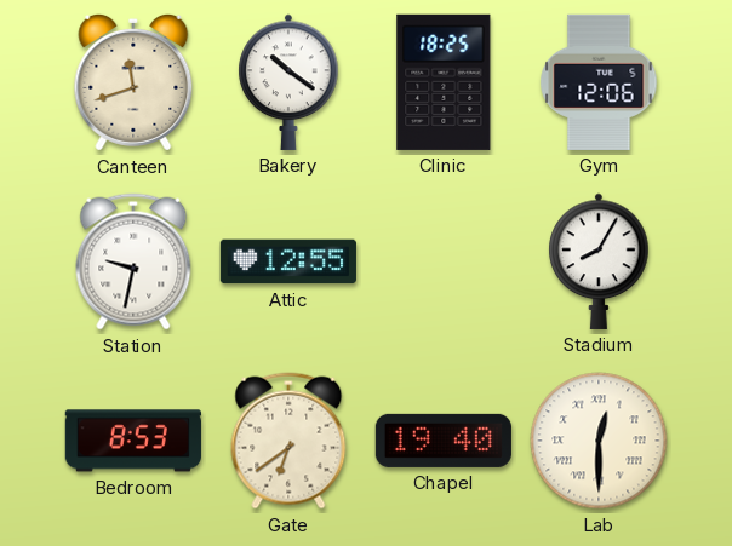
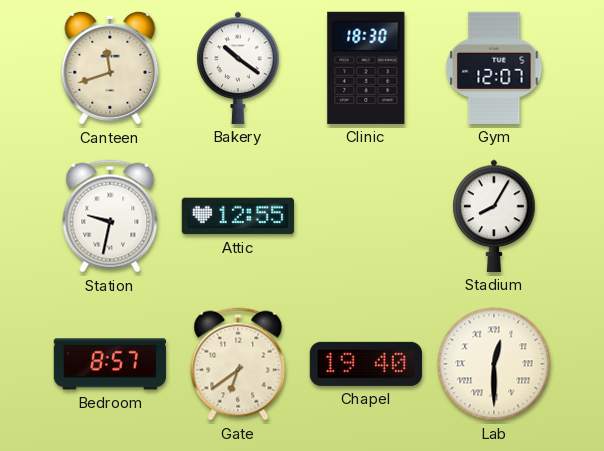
Clinic: 18:25 -> 18:30 (366, 68)
Gym: 12:06 -> 12:07 (494, 68)
Bedroom: 8:53 -> 8:57 (110, 364)
